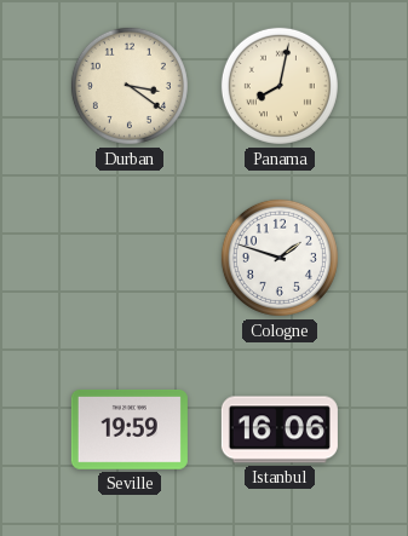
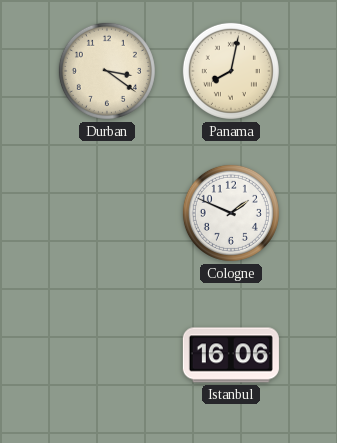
Cologne: 1:48 -> 1:49 (231, 213)
Seville: 19:59 -> none (130, 431)
